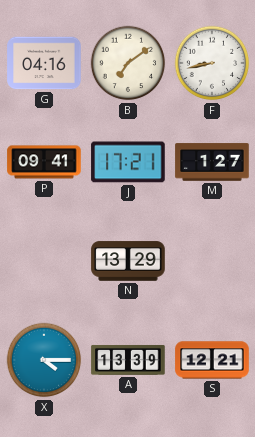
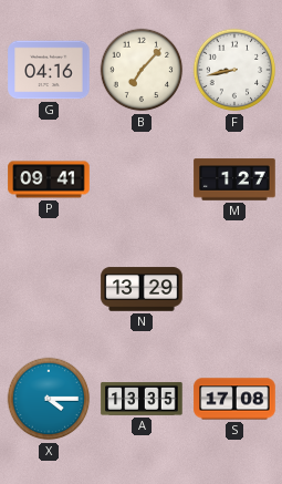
B: 7:09 -> 7:07 (142, 70)
J: 17:21 -> none (128, 162)
A: 13:39 -> 13:35 (142, 399)
S: 12:21 -> 17:08 (234, 399)
